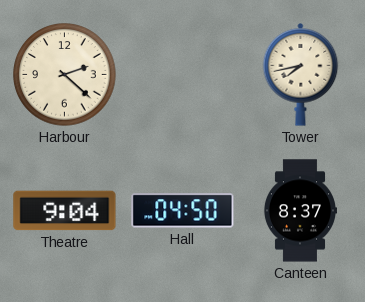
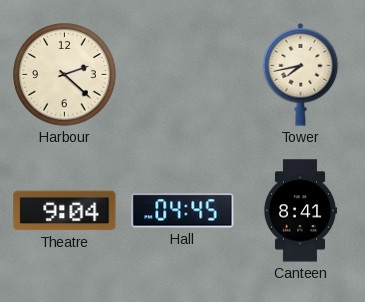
Hall: 04:50 -> 04:45 (183, 211)
Canteen: 8:37 -> 8:41 (299, 211)
